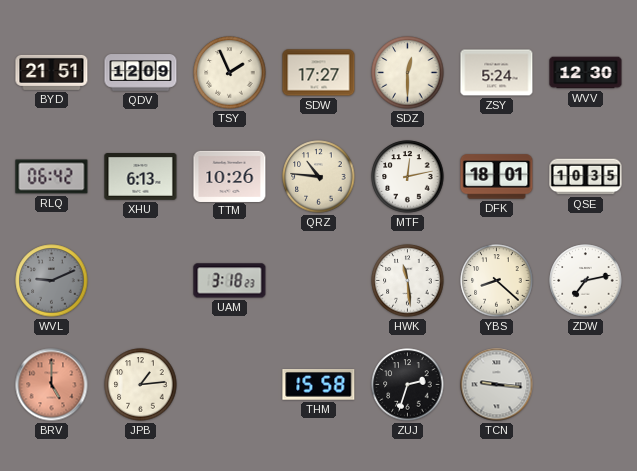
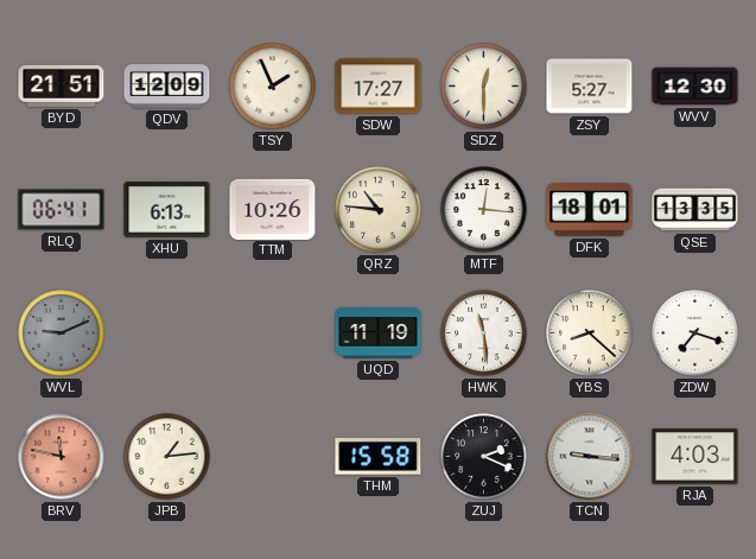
ZSY: 5:24 -> 5:27 (590, 87)
RLQ: 06:42 -> 06:41 (62, 210)
MTF: 12:13 -> 12:16 (484, 210)
QSE: 10:35 -> 13:35 (695, 210)
UAM: 3:18 -> none (230, 281)
UQD: none -> 11:19 (379, 334)
ZDW: 7:13 -> 7:18 (695, 334)
BRV: 5:00 -> 11:47 (62, 457)
ZUJ: 2:33 -> 2:19 (484, 457)
RJA: none -> 4:03 (695, 457)
